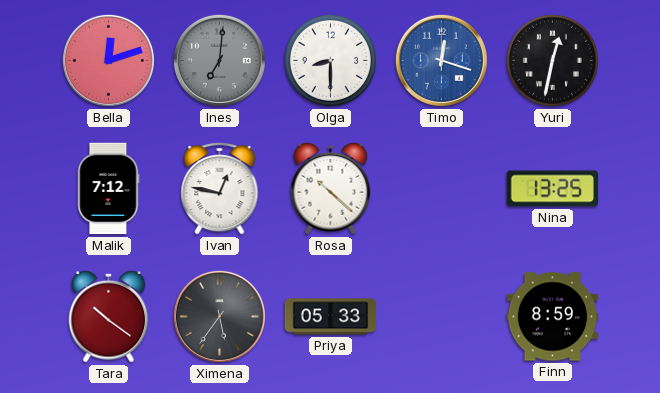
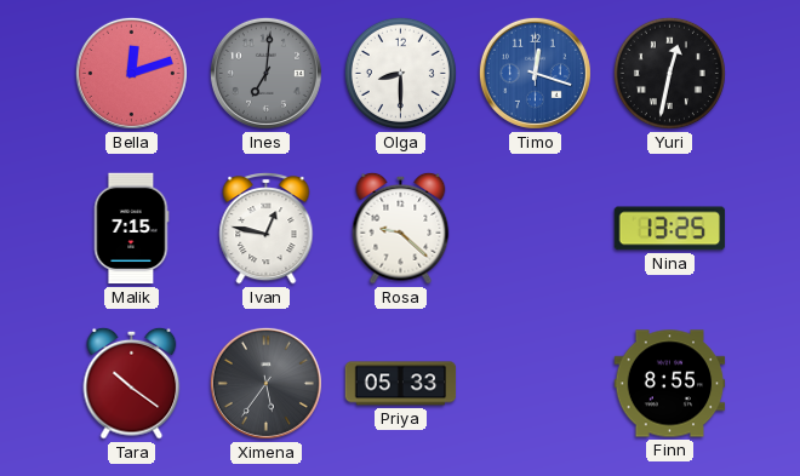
Malik: 7:12 -> 7:15 (131, 229)
Rosa: 10:22 -> 9:22 (401, 228)
Finn: 8:59 -> 8:55 (670, 384)
